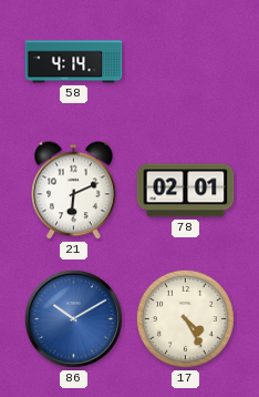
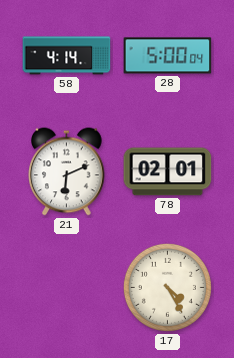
28: none -> 5:00 (168, 56)
86: 10:10 -> none (73, 318)
